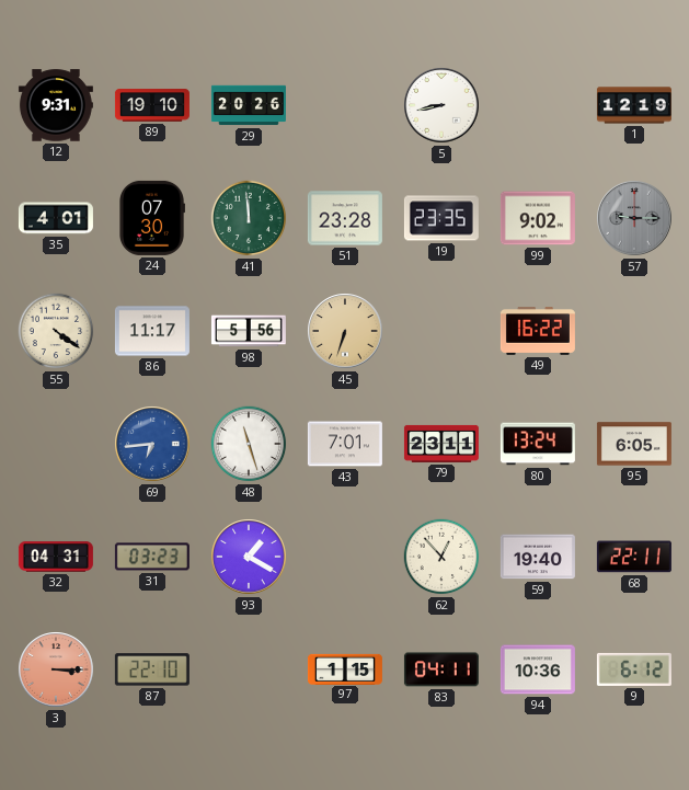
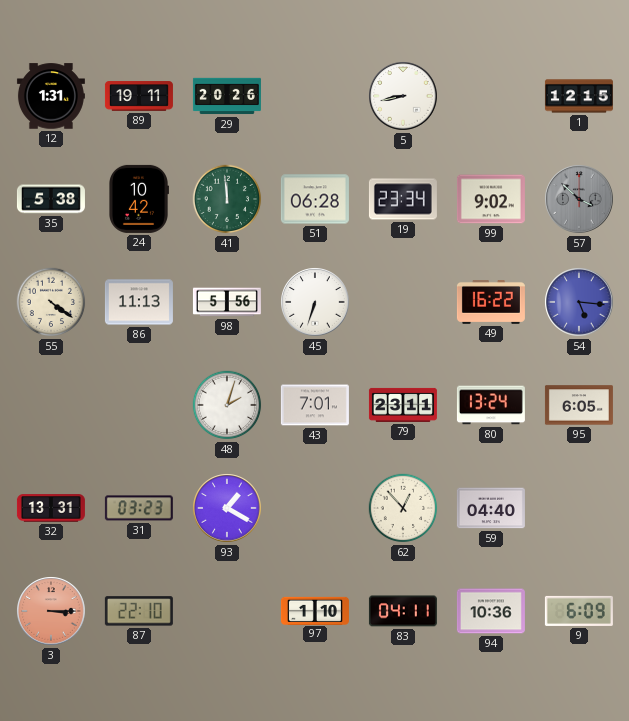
12: 9:31 -> 1:31 (51, 96)
89: 19:10 -> 19:11 (139, 96)
1: 12:19 -> 12:15 (579, 96)
35: 4:01 -> 5:38 (51, 199)
24: 07:30 -> 10:42 (139, 199)
51: 23:28 -> 06:28 (315, 199)
19: 23:35 -> 23:34 (403, 199)
57: 9:15 -> 3:52 (579, 199)
86: 11:17 -> 11:13 (139, 302)
45 dial: champagne -> white (315, 302)
54: none -> 5:16 (579, 302)
69: 6:44 -> none (152, 444)
48: 11:27 -> 2:03 (227, 405)
32: 04:31 -> 13:31 (51, 508)
59: 19:40 -> 04:40 (491, 508)
68: 22:11 -> none (634, 557)
97: 1:15 -> 1:10 (315, 610)
9: 6:12 -> 6:09 (579, 611)
